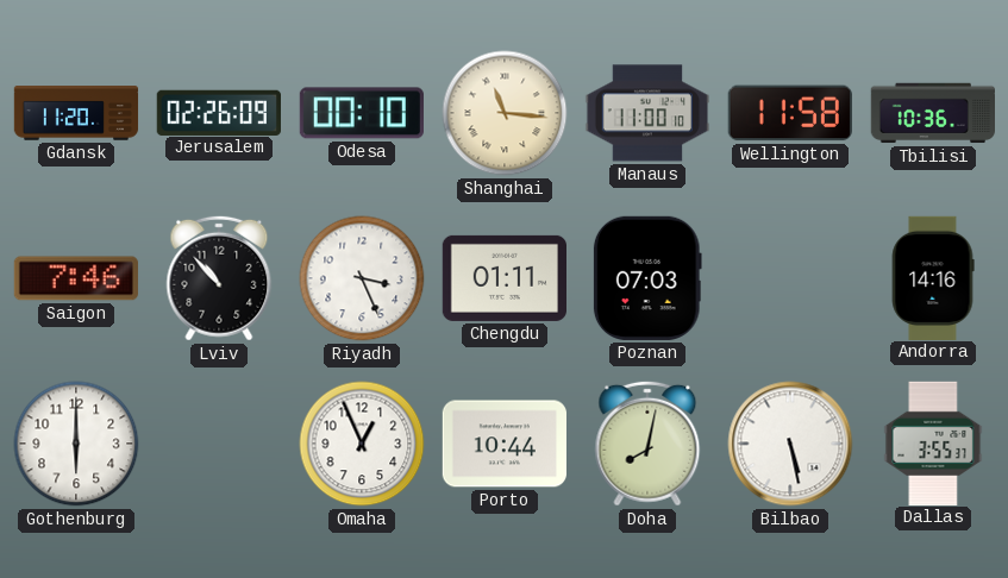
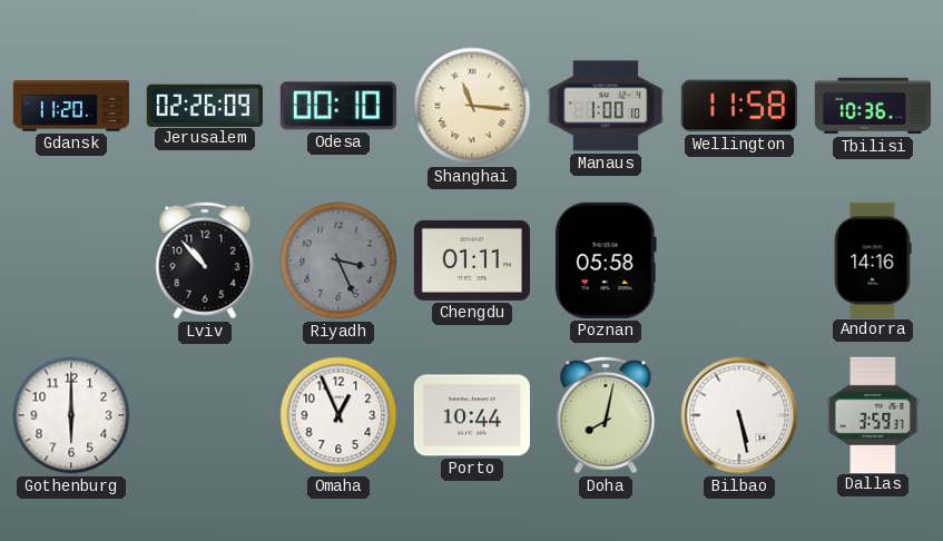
Manaus: 11:00 -> 1:00 (605, 106)
Saigon: 7:46 -> none (76, 278)
Riyadh dial: white -> grey (338, 260)
Poznan: 07:03 -> 05:58 (606, 260)
Dallas: 3:55 -> 3:59 (873, 414)
